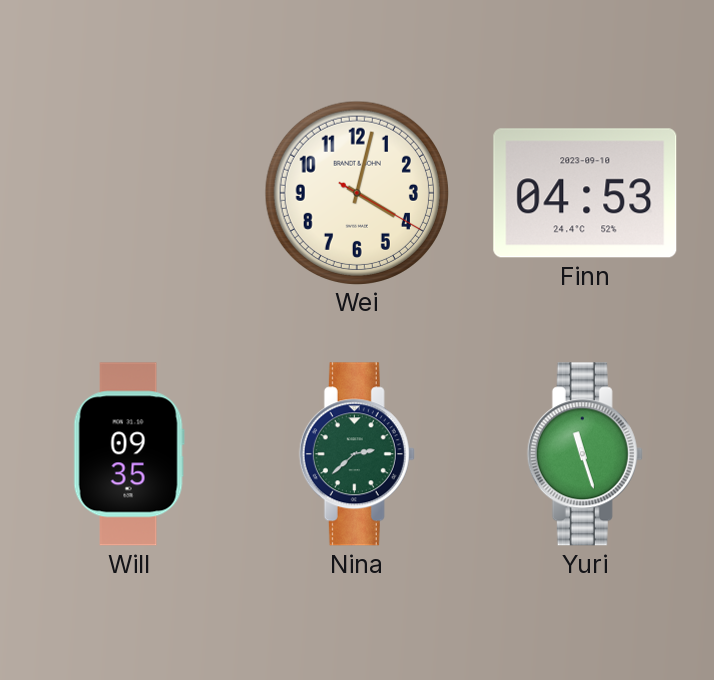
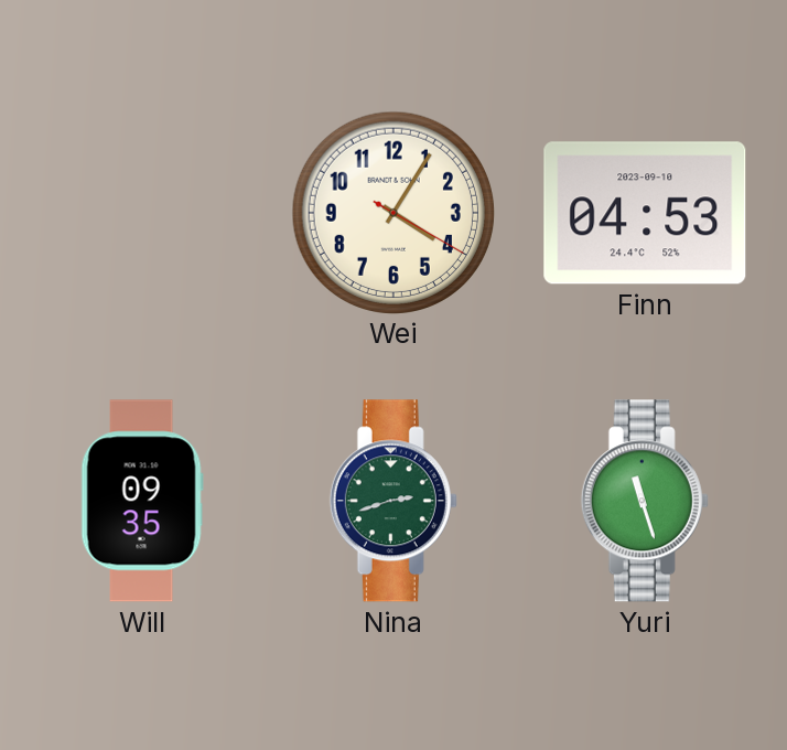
Wei: 4:02 -> 4:05 (392, 212)
Nina: 2:38 -> 2:42 (394, 501)
